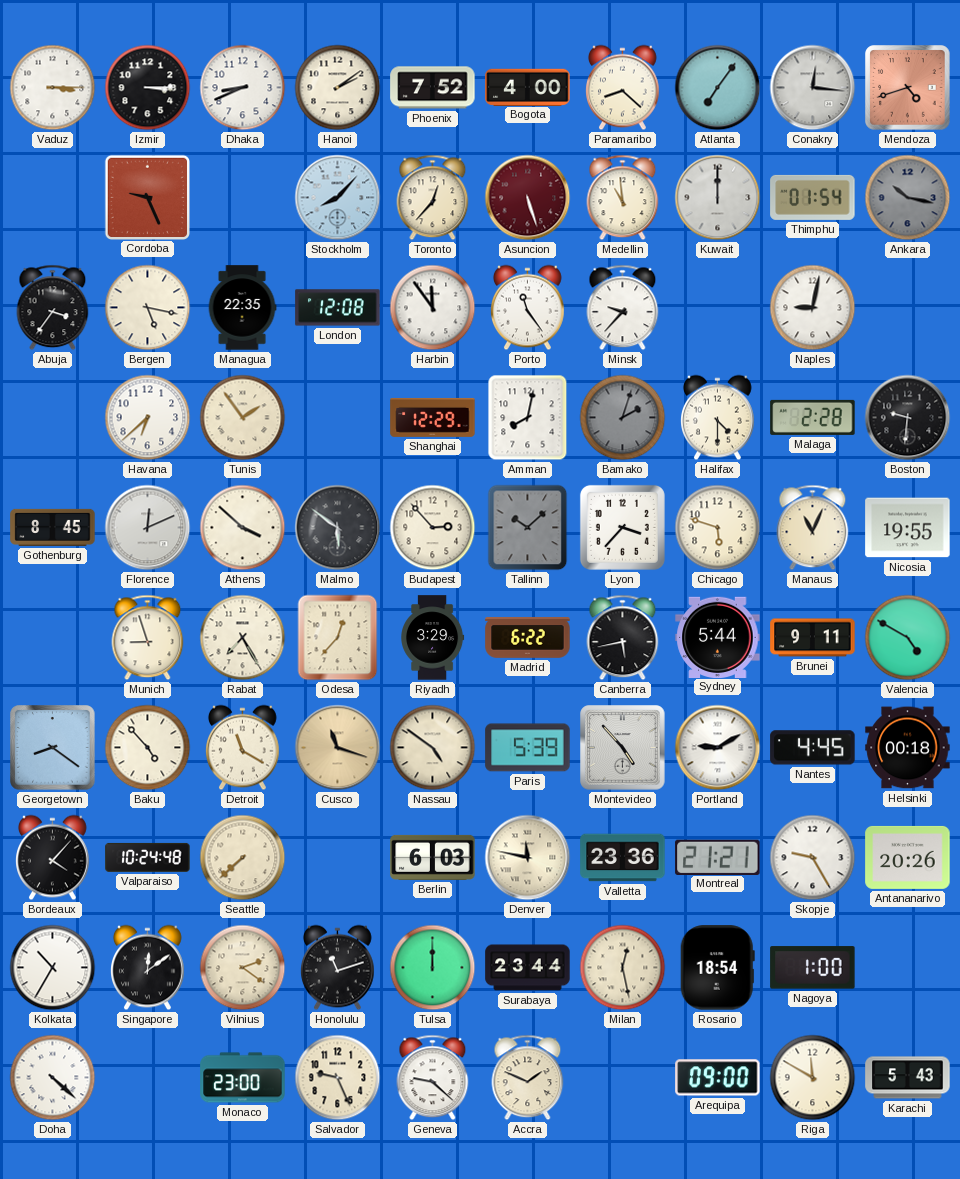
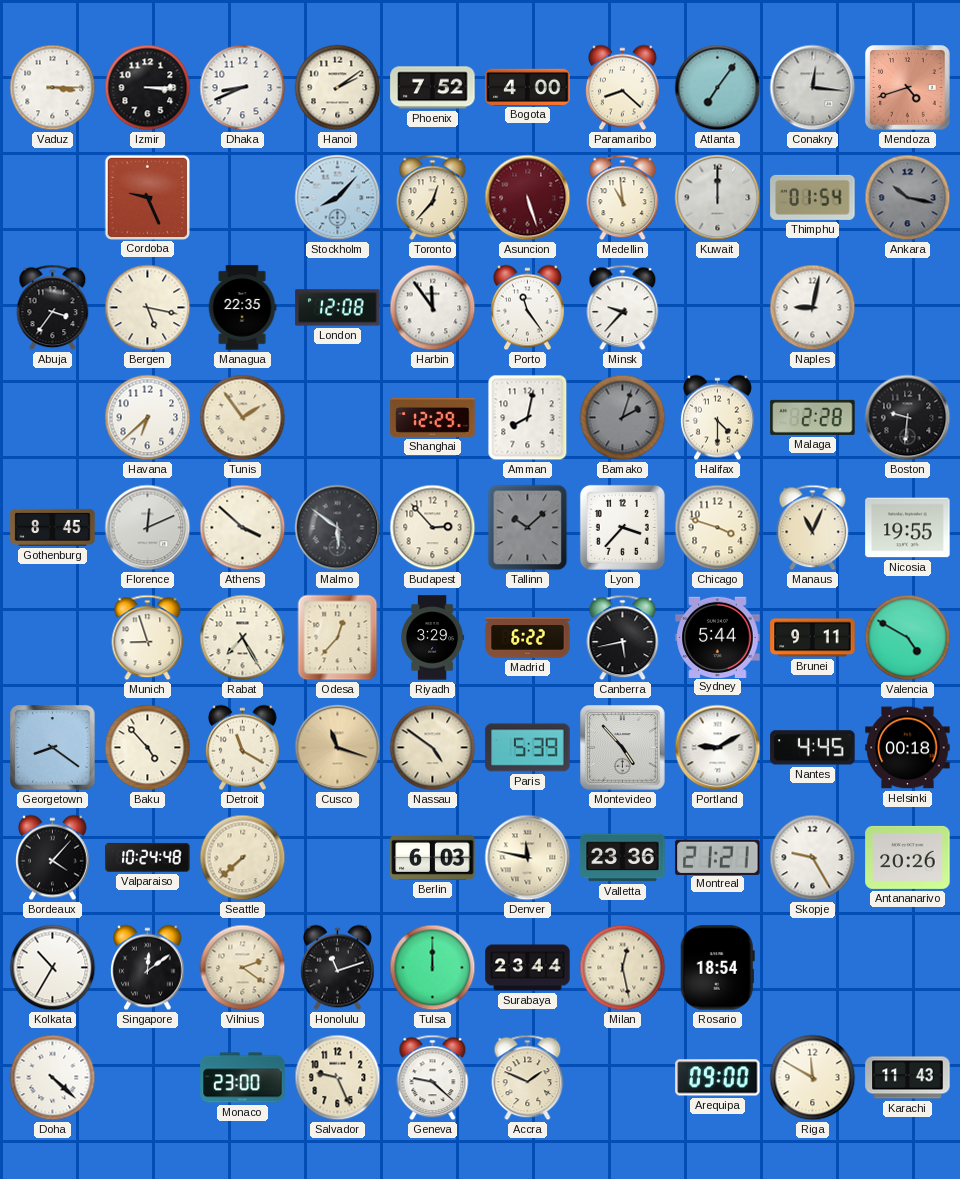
Chicago: 5:48 -> 3:48 (718, 528)
Nagoya: 1:00 -> none (813, 968)
Karachi: 5:43 -> 11:43 (908, 1078)
